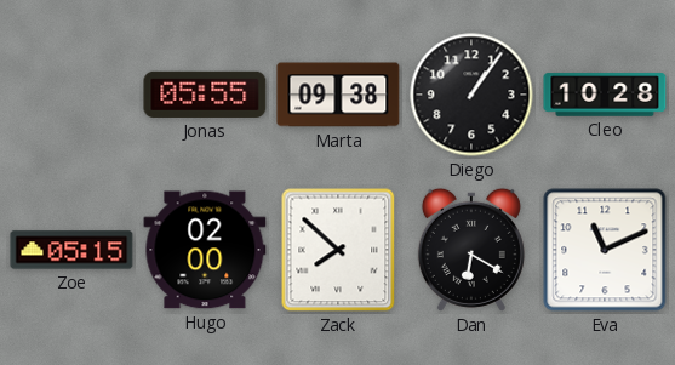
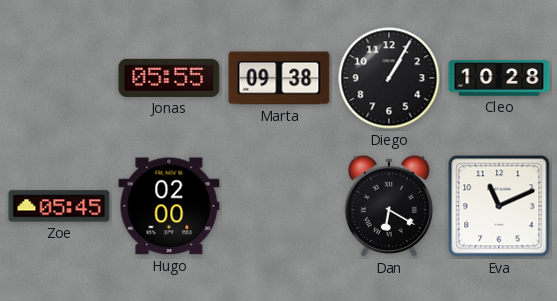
Diego: 1:06 -> 1:05 (389, 78)
Zoe: 05:15 -> 05:45 (59, 206)
Zack: 7:52 -> none (338, 250)
